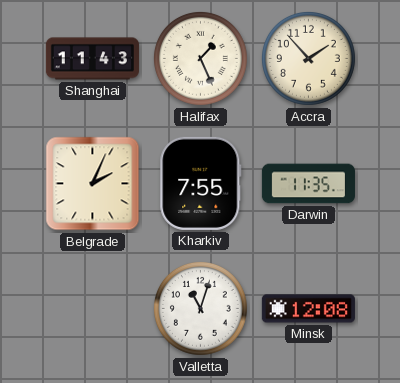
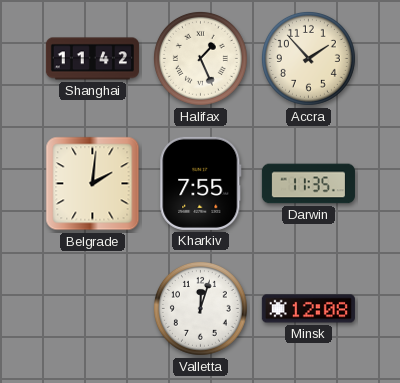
Shanghai: 11:43 -> 11:42 (92, 59)
Belgrade: 2:04 -> 2:01 (93, 184)
Valletta: 11:03 -> 12:03 (200, 308)
